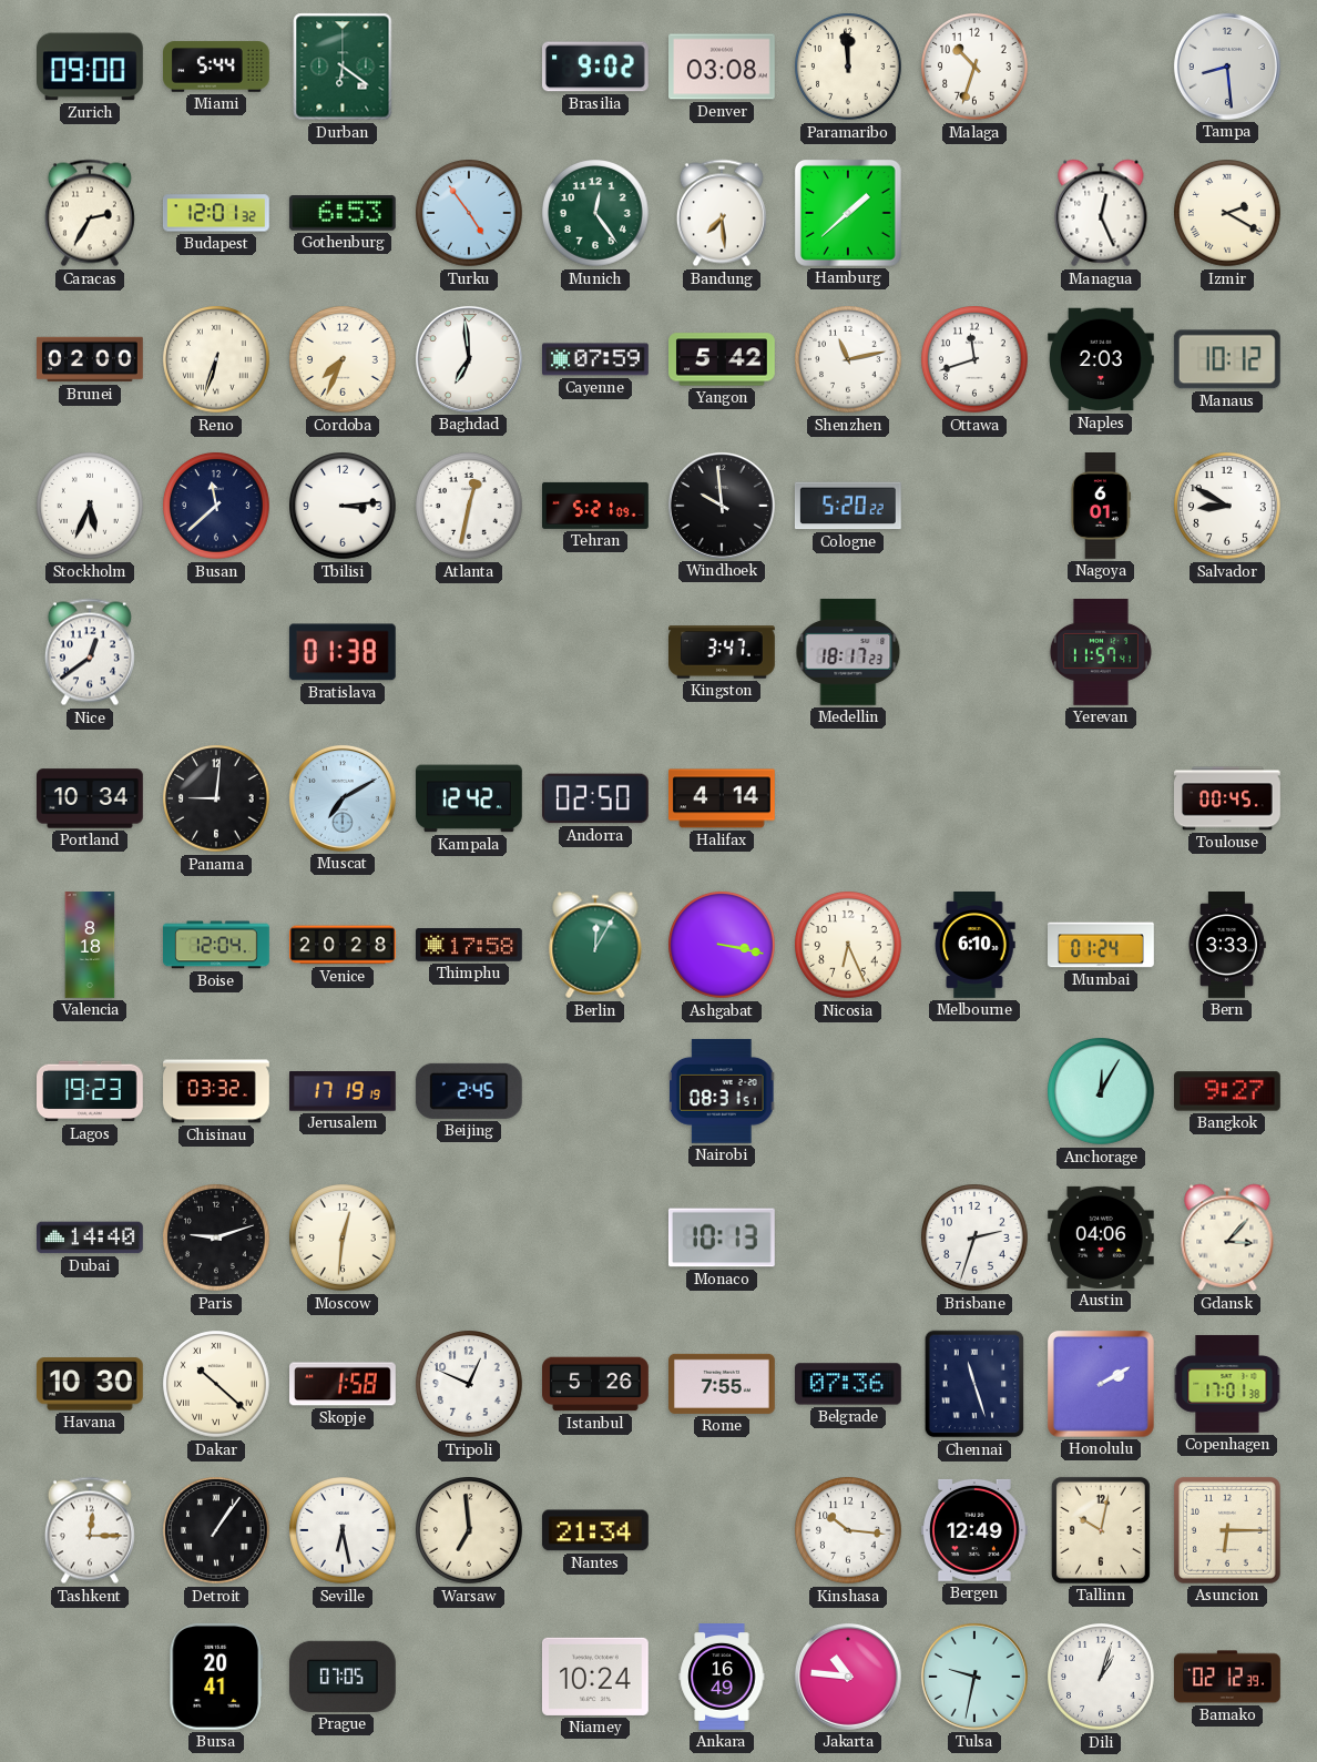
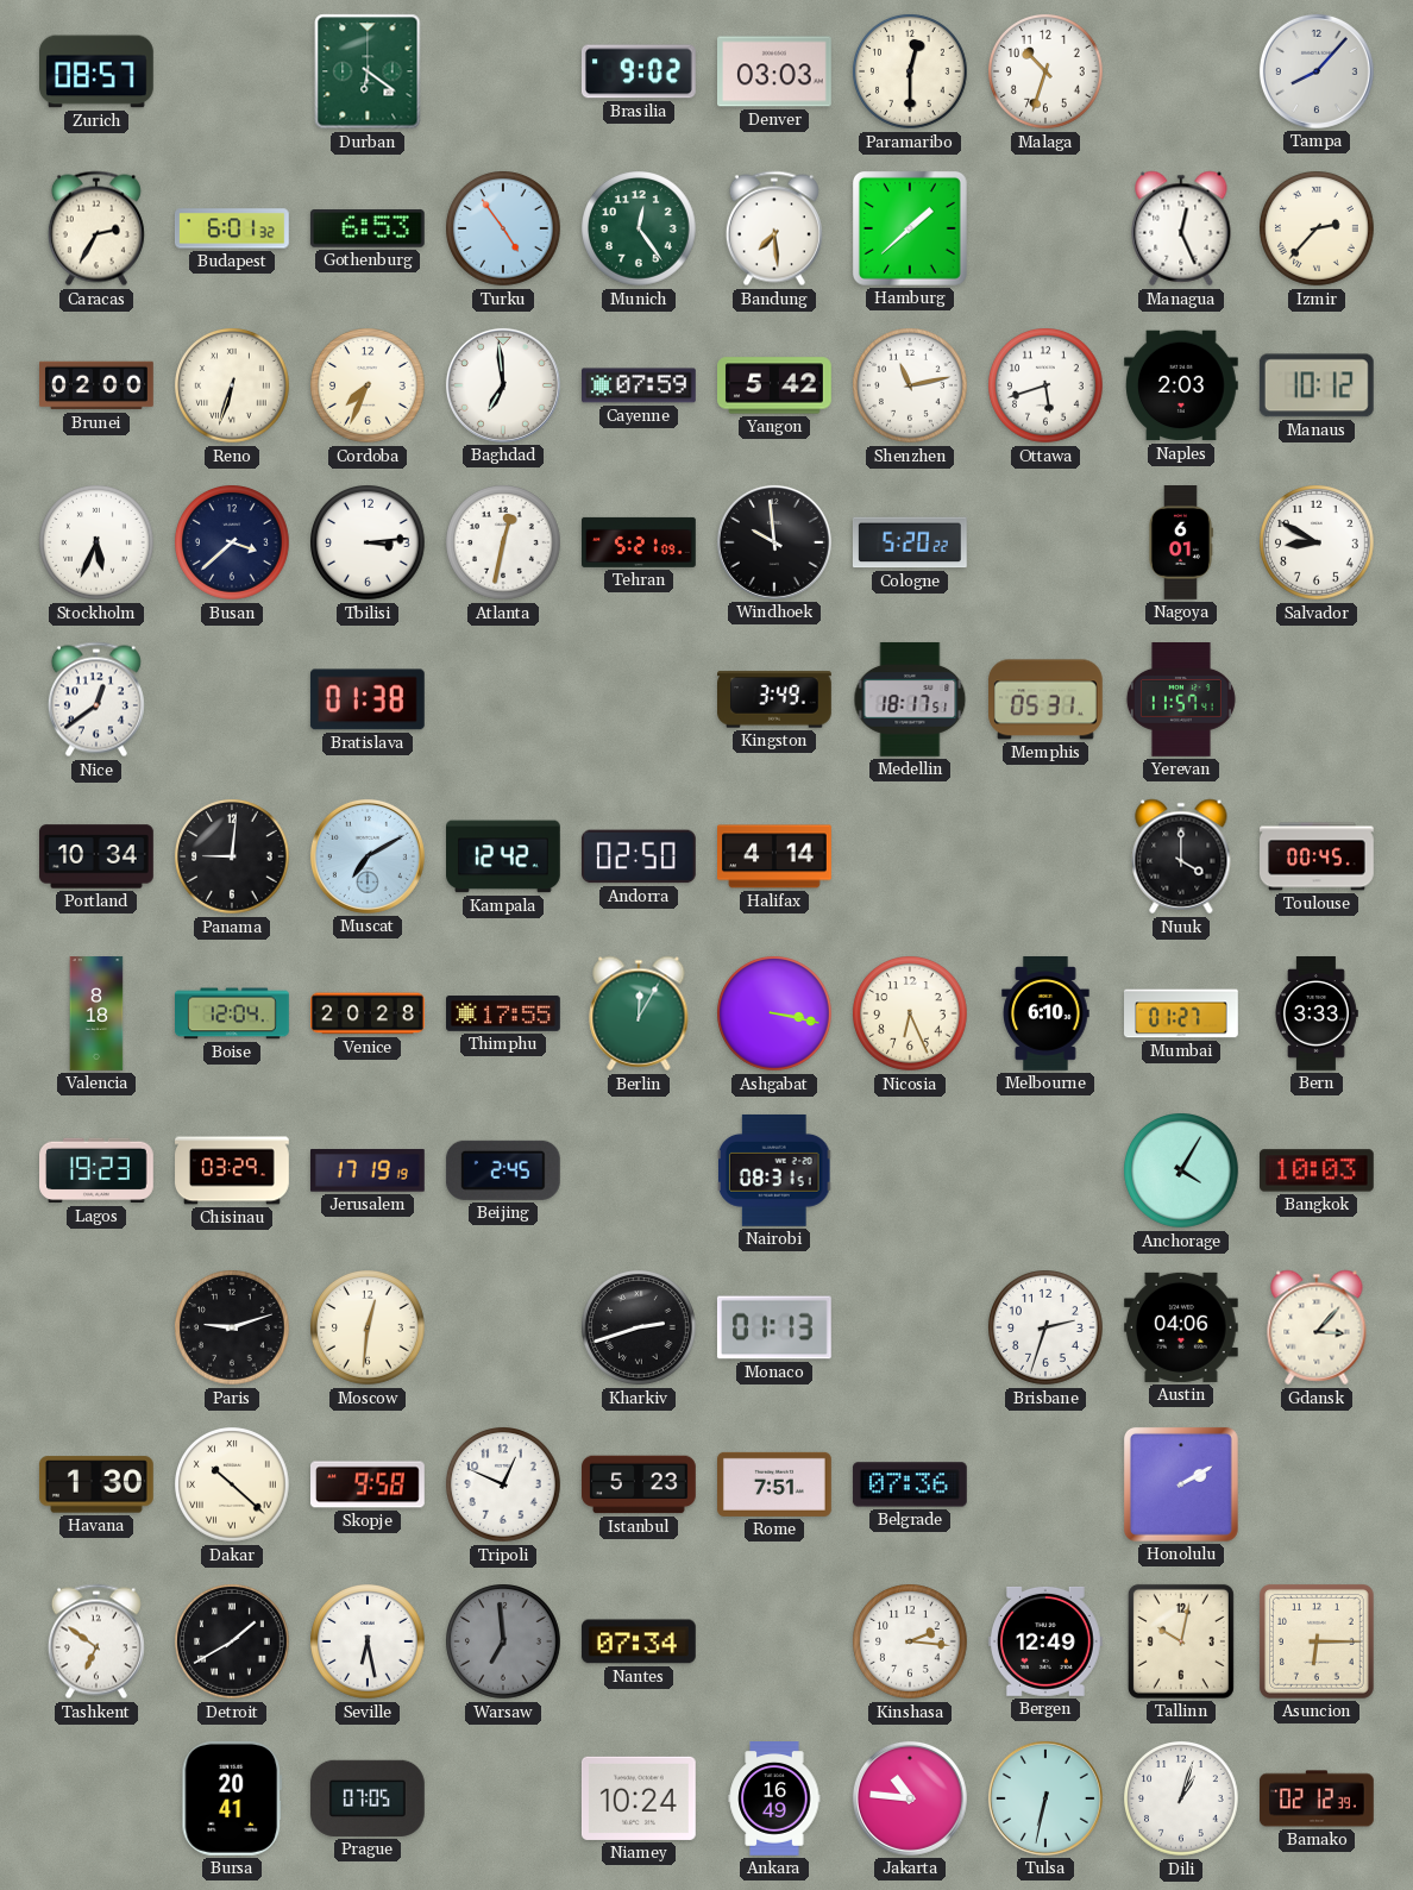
Zurich: 09:00 -> 08:57 (98, 71)
Miami: 5:44 -> none (217, 67)
Denver: 03:08 -> 03:03 (775, 71)
Paramaribo: 11:59 -> 12:30 (911, 73)
Tampa: 8:29 -> 8:07 (1317, 71)
Budapest: 12:01 -> 6:01 (232, 228)
Izmir: 2:20 -> 2:37 (1318, 230)
Ottawa: 11:42 -> 5:42 (1047, 387)
Busan: 11:38 -> 3:38 (233, 544)
Kingston: 3:47 -> 3:49 (775, 699)
Medellin: 18:17:23 -> 18:17:51 (910, 699)
Memphis: none -> 05:31 (1047, 699)
Nuuk: none -> 4:00 (1181, 856)
Thimphu: 17:58 -> 17:55 (504, 1015)
Mumbai: 01:24 -> 01:27 (1181, 1013)
Chisinau: 03:32 -> 03:29 (232, 1170)
Anchorage: 12:05 -> 4:05 (1182, 1172)
Bangkok: 9:27 -> 10:03 (1318, 1170)
Dubai: 14:40 -> none (91, 1238)
Kharkiv: none -> 2:42 (640, 1329)
Monaco: 10:13 -> 01:13 (774, 1327)
Havana: 10:30 -> 1:30 (96, 1484)
Skopje: 1:58 -> 9:58 (369, 1484)
Istanbul: 5:26 -> 5:23 (640, 1484)
Rome: 7:55 -> 7:51 (775, 1484)
Chennai: 11:27 -> none (974, 1384)
Copenhagen: 17:01 -> none (1227, 1384)
Tashkent: 12:15 -> 6:51 (96, 1641)
Detroit: 1:06 -> 1:40 (233, 1643)
Warsaw dial: cream -> grey (504, 1643)
Nantes: 21:34 -> 07:34 (639, 1641)
Kinshasa: 10:16 -> 2:16 (911, 1643)
Tulsa: 9:32 -> 6:32 (1045, 1798)
